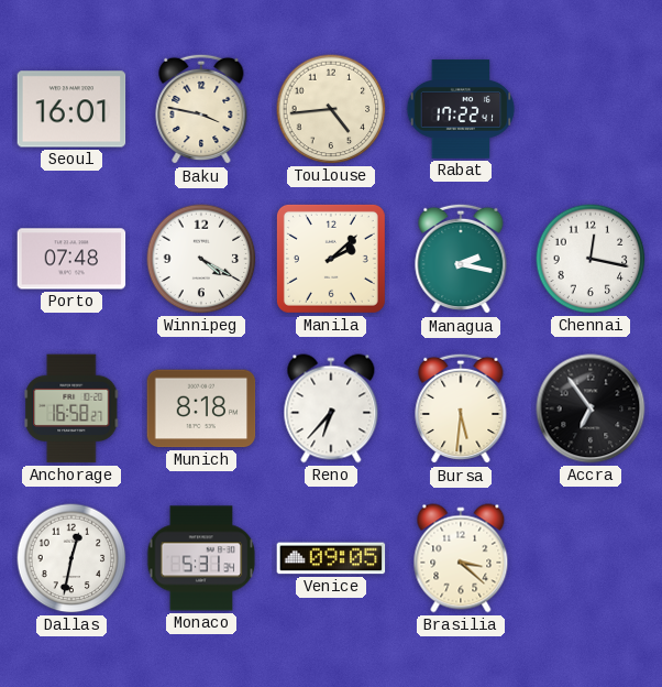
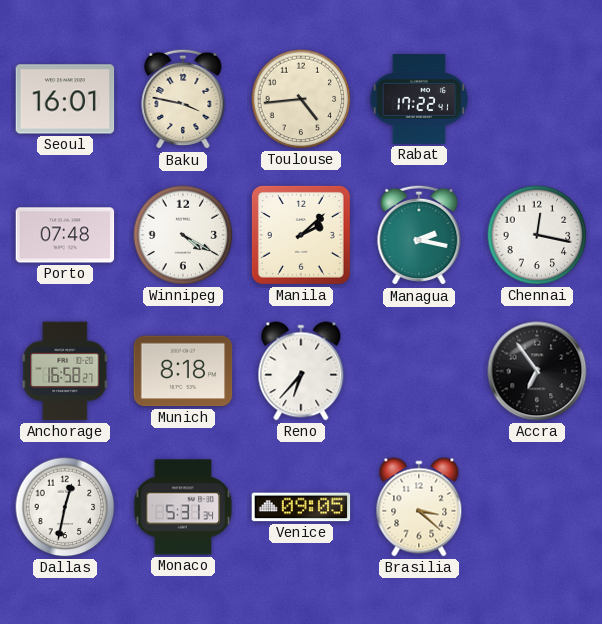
Bursa: 5:31 -> none (461, 408)
